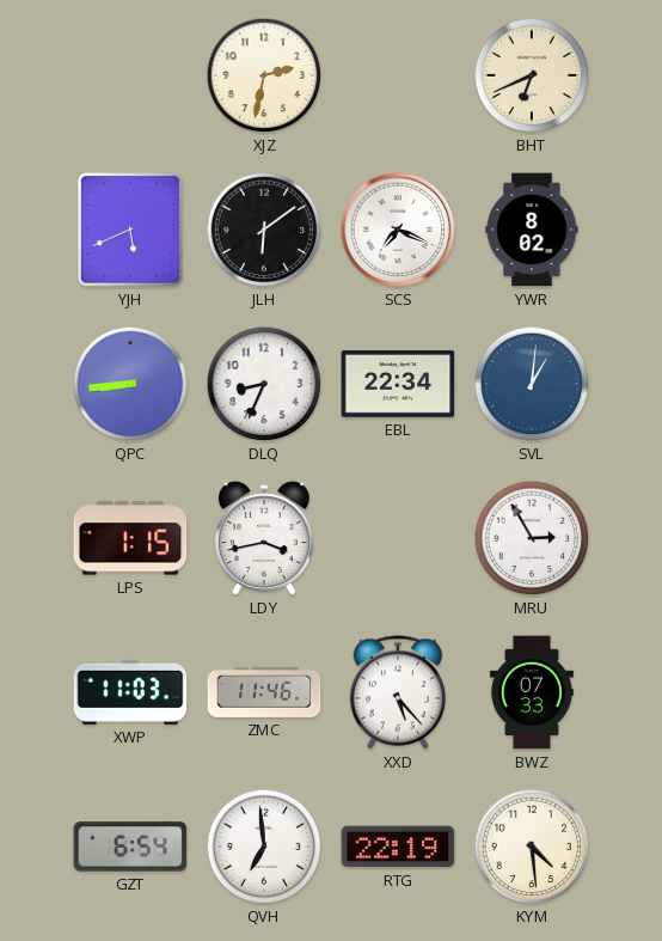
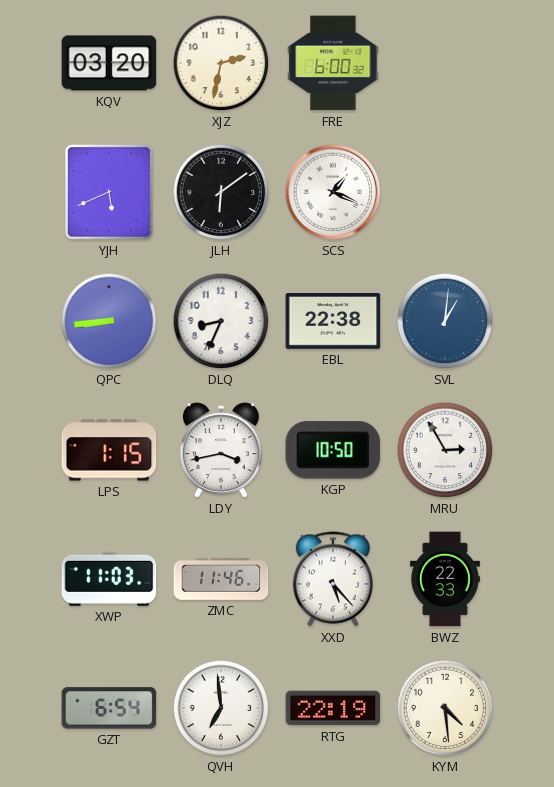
KQV: none -> 03:20 (109, 63)
FRE: none -> 6:00 (333, 63)
BHT: 6:41 -> none (532, 75)
SCS: 7:19 -> 1:19 (333, 192)
YWR: 8:02 -> none (532, 230)
EBL: 22:34 -> 22:38 (333, 322)
KGP: none -> 10:50 (333, 450)
BWZ: 07:33 -> 22:33 (445, 579)
